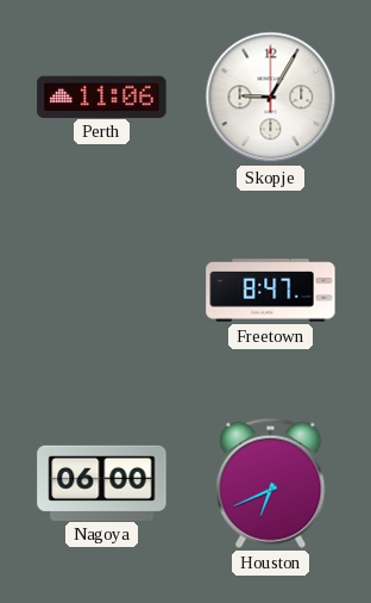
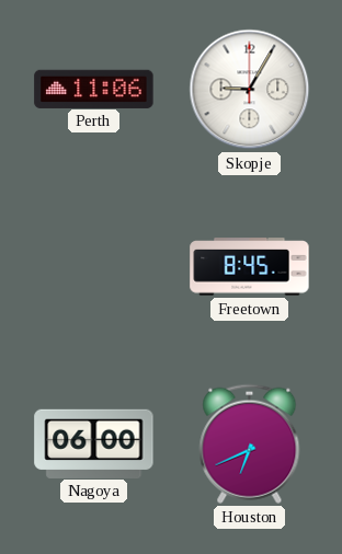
Freetown: 8:47 -> 8:45 (250, 267)
